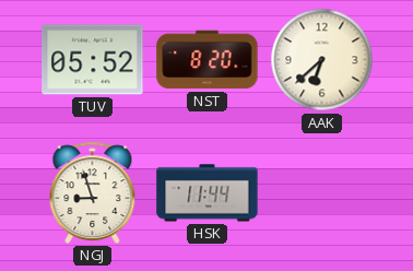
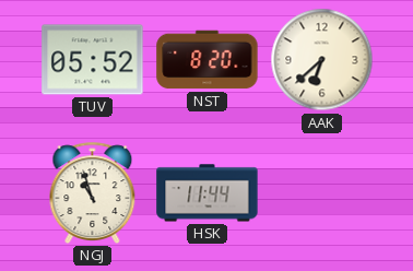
NGJ: 8:57 -> 10:57 (93, 192)
